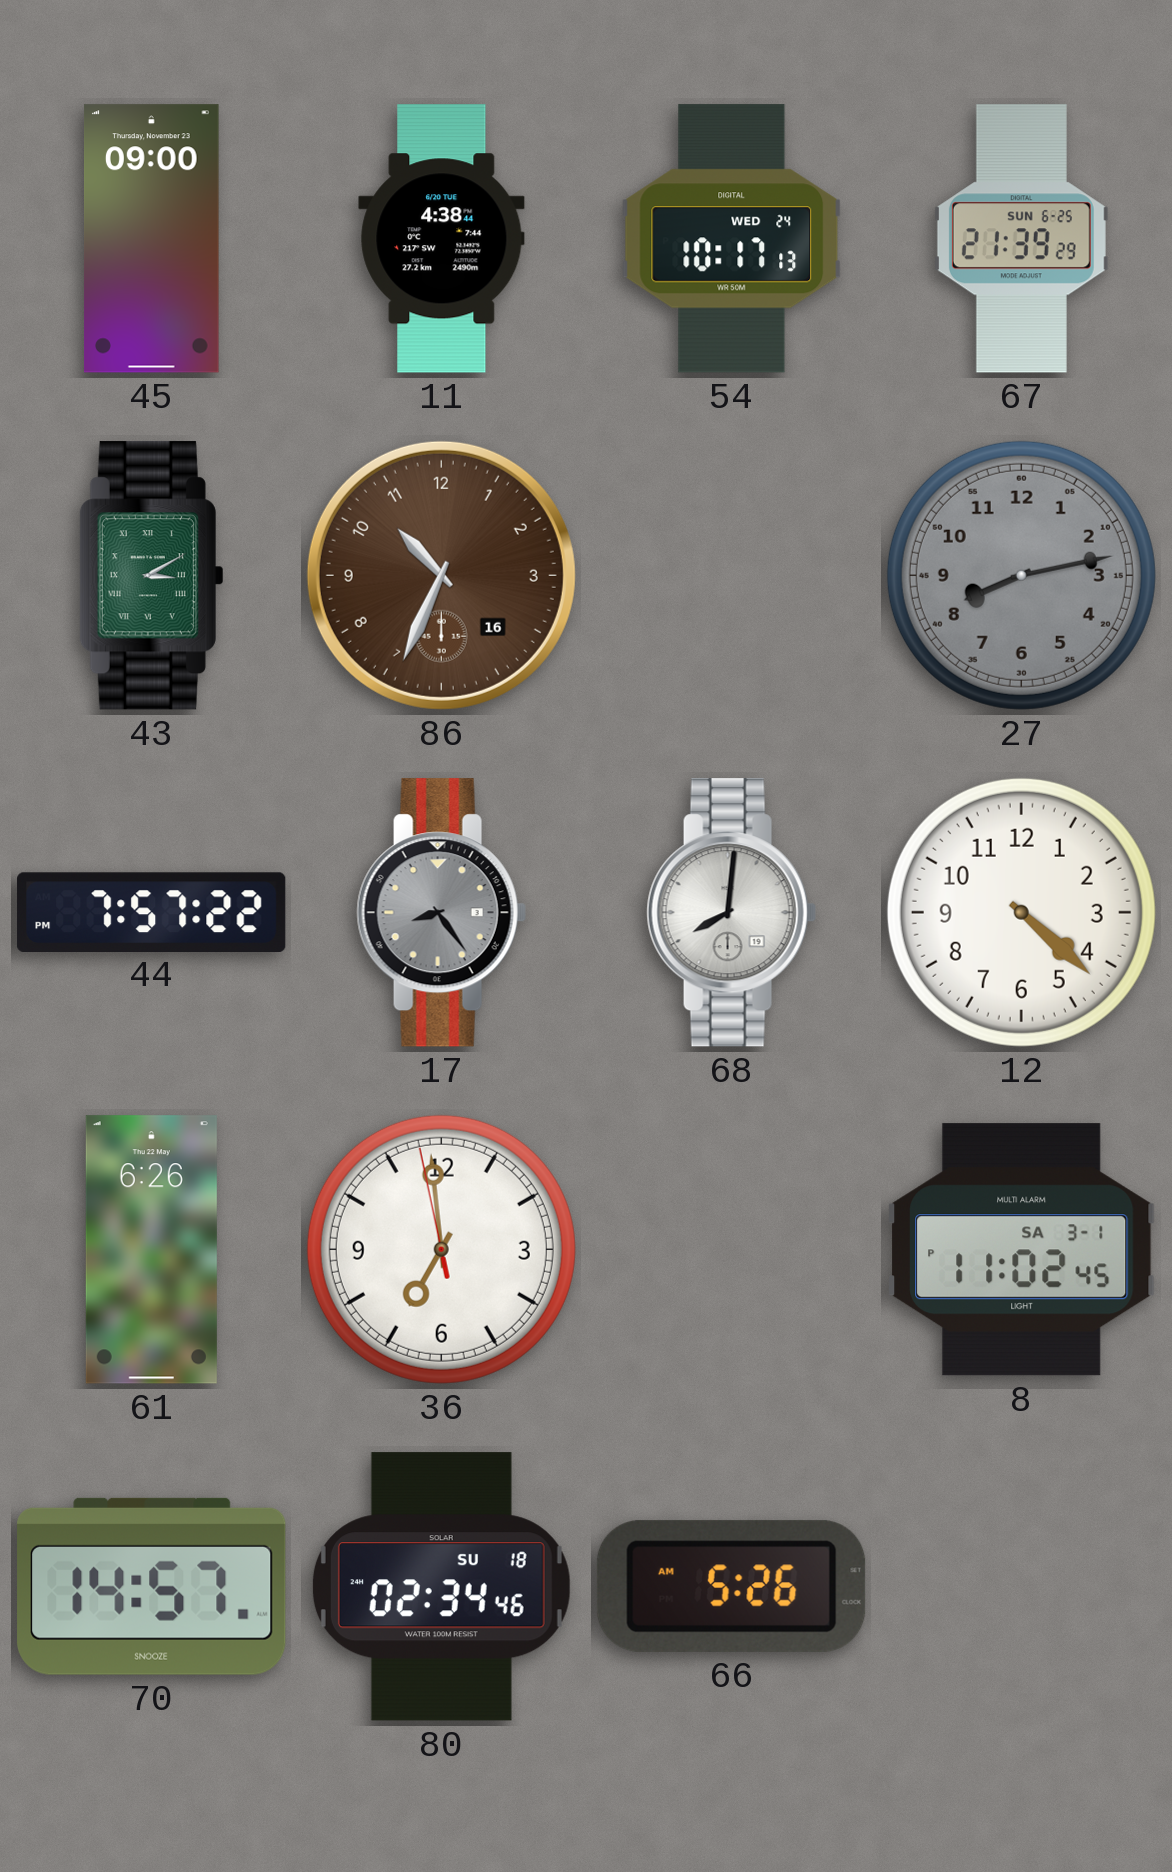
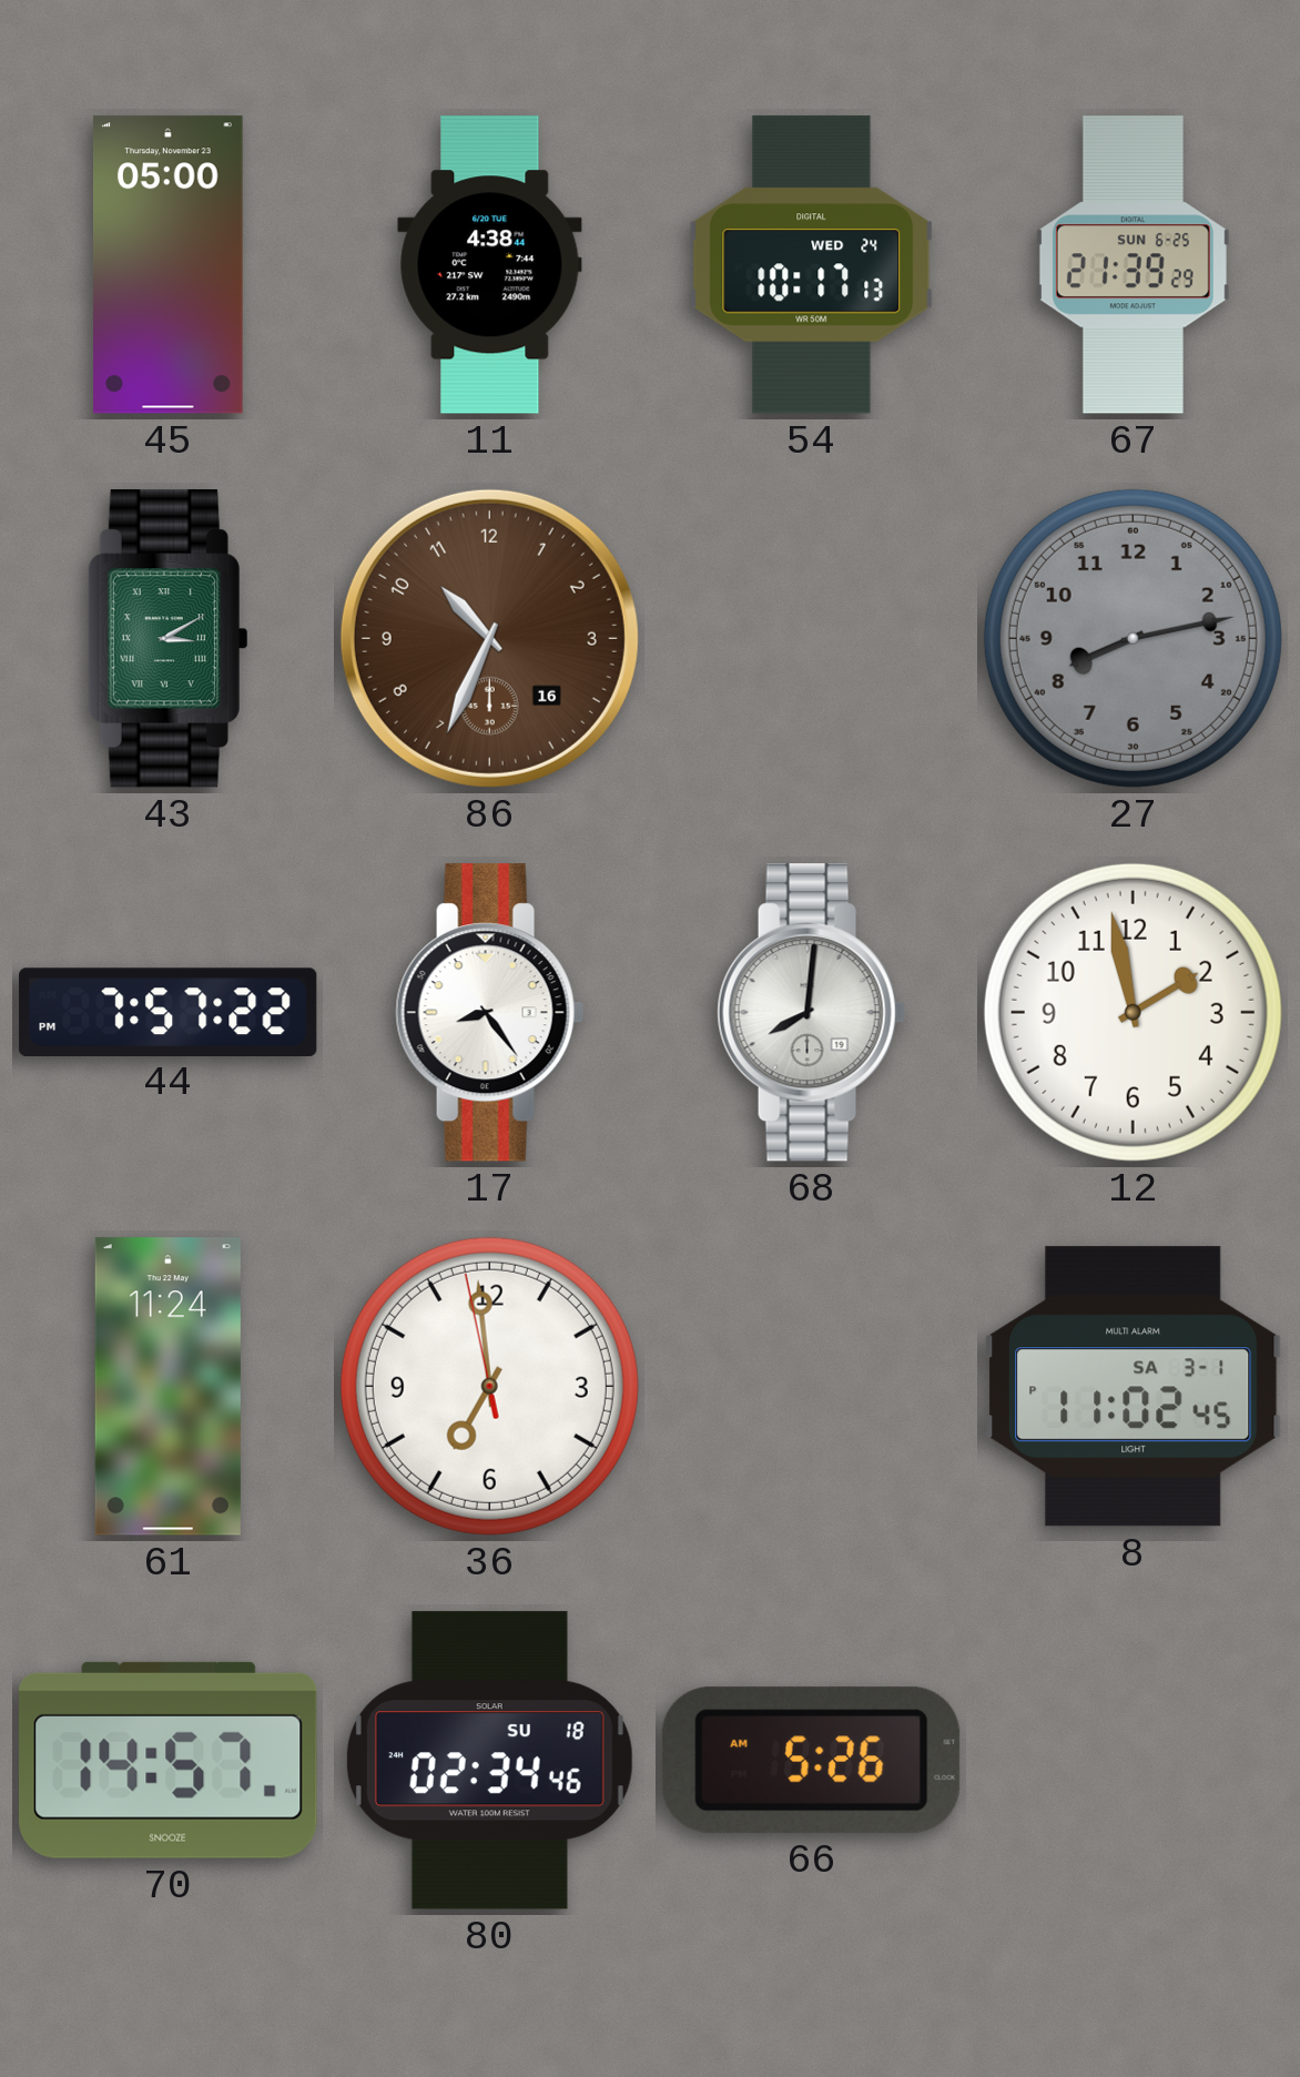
45: 09:00 -> 05:00 (169, 265)
17 dial: grey -> white (489, 1013)
12: 4:22 -> 1:58 (1133, 1012)
61: 6:26 -> 11:24 (167, 1387)
